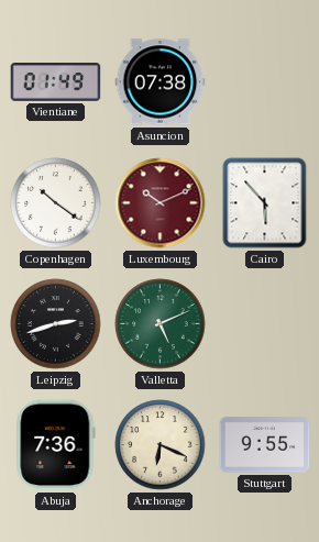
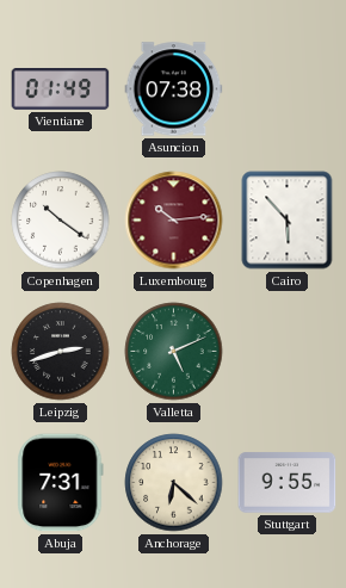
Luxembourg: 10:11 -> 10:14 (174, 221)
Abuja: 7:36 -> 7:31 (61, 483)
Anchorage: 6:19 -> 6:22 (174, 483)
